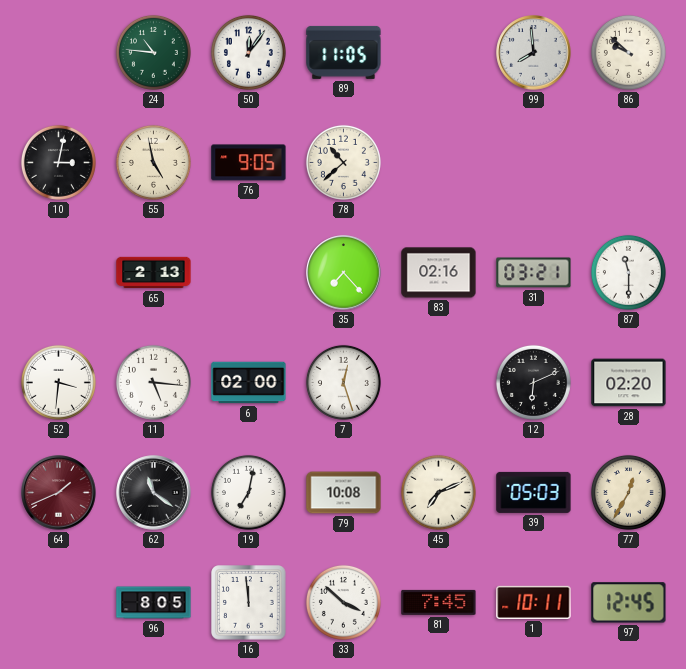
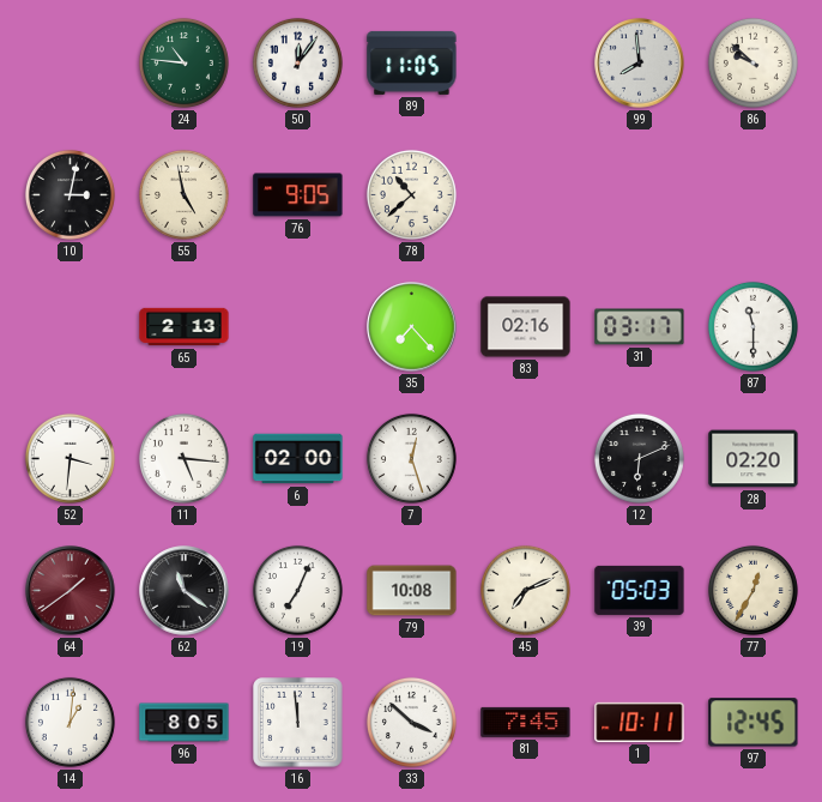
31: 03:21 -> 03:17 (640, 327)
64: 1:41 -> 1:39 (71, 591)
19: 7:02 -> 7:04 (297, 590)
14: none -> 1:01 (69, 722)
